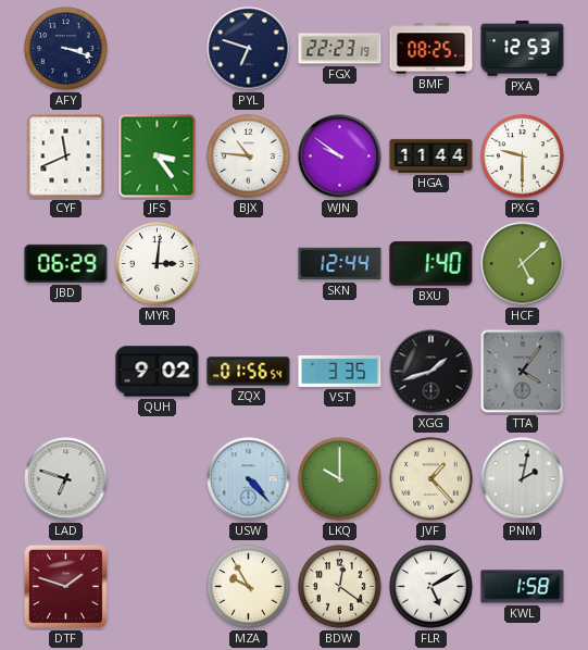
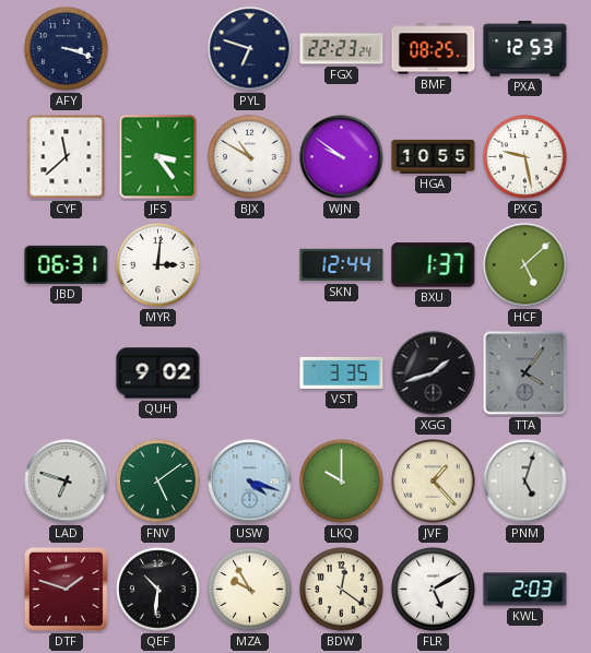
FGX: 22:23:19 -> 22:23:24 (342, 49)
CYF: 11:41 -> 11:38 (67, 157)
BJX: 10:46 -> 10:50 (250, 157)
HGA: 11:44 -> 10:55 (434, 156)
PXG: 9:30 -> 9:28 (525, 157)
JBD: 06:29 -> 06:31 (67, 264)
BXU: 1:40 -> 1:37 (434, 265)
ZQX: 01:56 -> none (249, 372)
FNV: none -> 5:09 (158, 482)
USW: 4:23 -> 4:18 (250, 482)
PNM: 2:02 -> 5:03 (525, 482)
QEF: none -> 10:31 (158, 590)
KWL: 1:58 -> 2:03 (525, 590)
